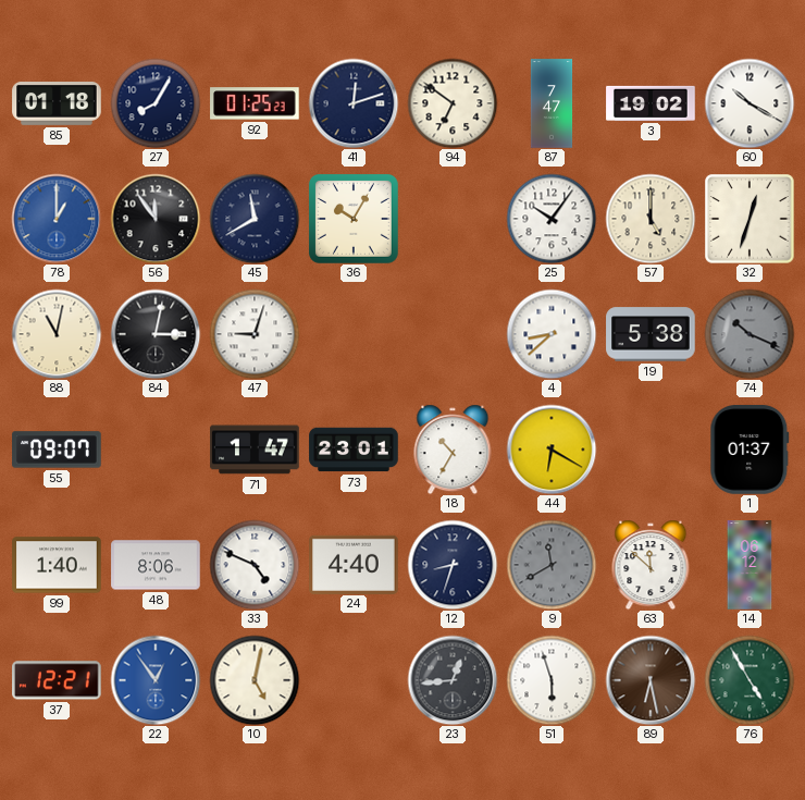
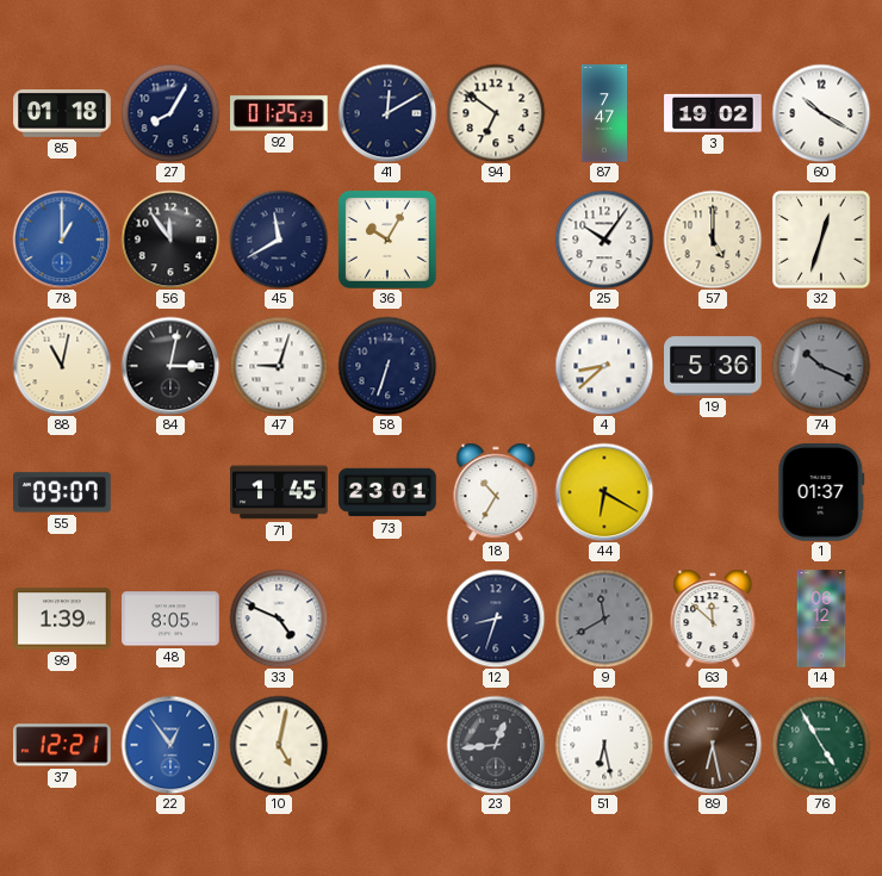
41: 12:12 -> 12:10 (387, 113)
58: none -> 6:33 (387, 366)
19: 5:38 -> 5:36 (713, 366)
71: 1:47 -> 1:45 (279, 492)
99: 1:40 -> 1:39 (62, 619)
48: 8:06 -> 8:05 (170, 619)
24: 4:40 -> none (354, 564)
51: 5:57 -> 6:28 (604, 745)
